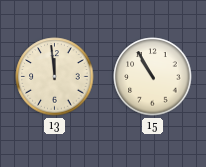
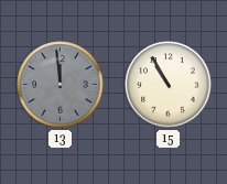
13 dial: cream -> grey (61, 85)
